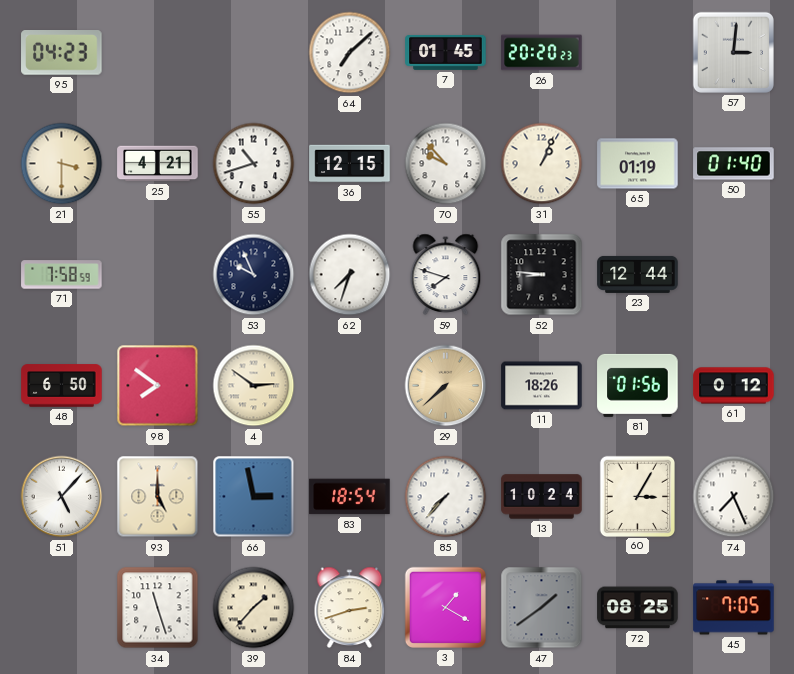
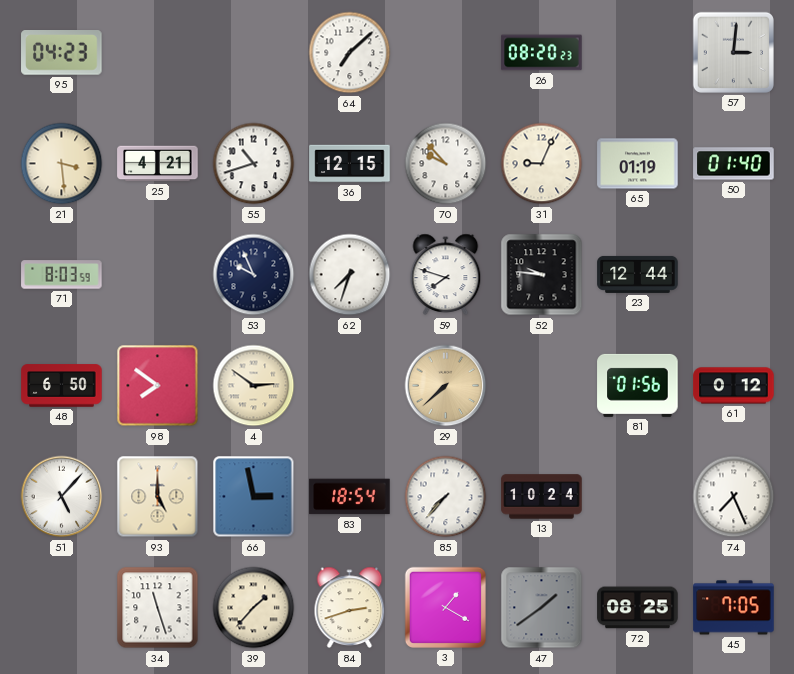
7: 01:45 -> none (446, 52)
26: 20:20 -> 08:20 (542, 53)
21: 3:30 -> 3:29 (62, 164)
31: 1:04 -> 9:04 (542, 164)
71: 7:58 -> 8:03 (62, 275)
52: 8:46 -> 9:46 (542, 275)
11: 18:26 -> none (542, 386)
60: 3:05 -> none (637, 496)
